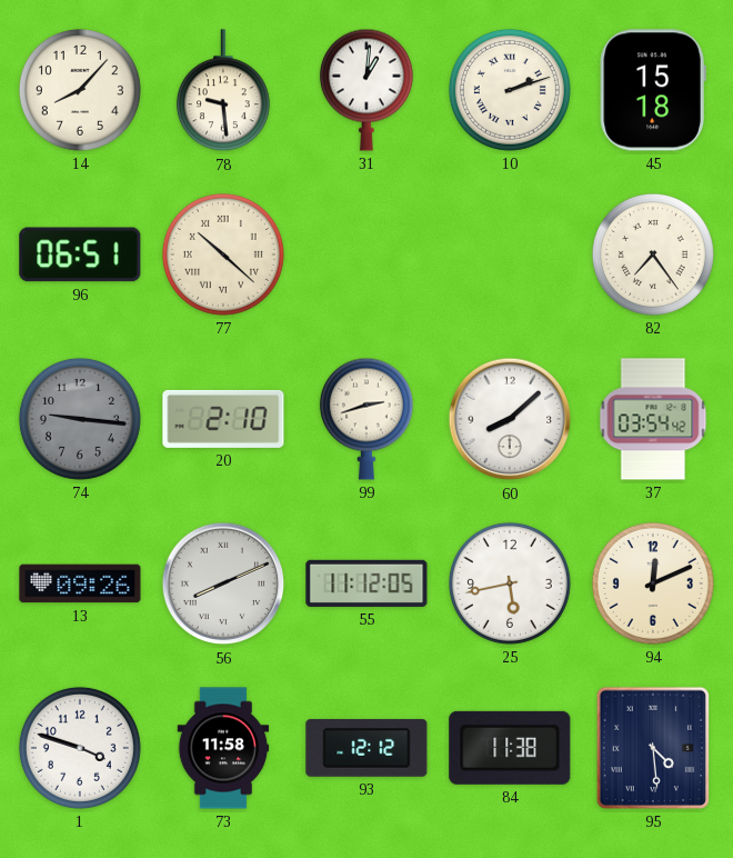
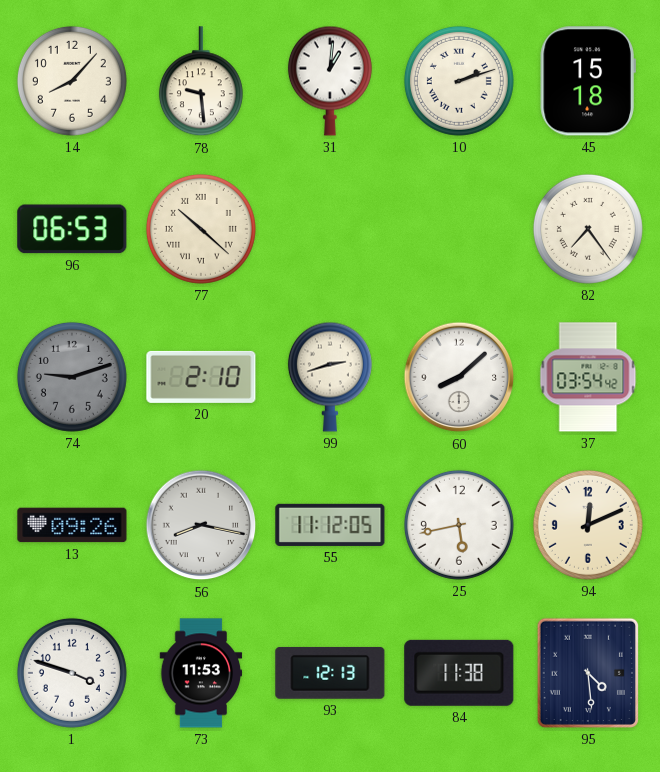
96: 06:51 -> 06:53 (72, 229)
74: 9:16 -> 9:12 (72, 377)
56: 8:11 -> 8:17 (201, 525)
73: 11:58 -> 11:53 (201, 673)
93: 12:12 -> 12:13 (330, 673)
